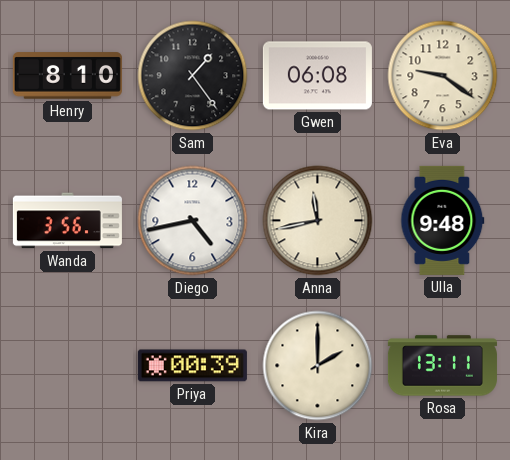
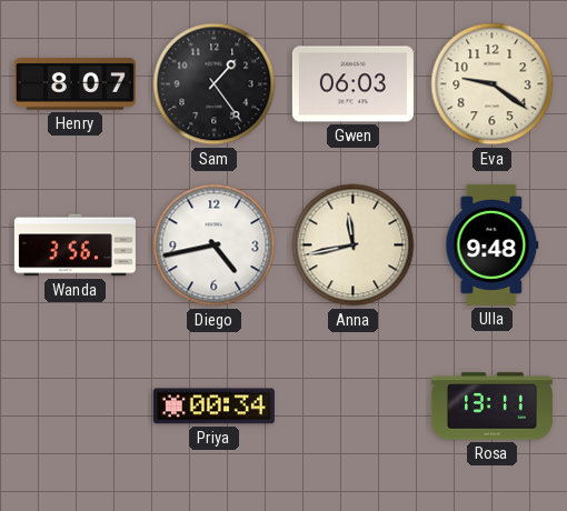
Henry: 8:10 -> 8:07 (74, 84)
Gwen: 06:08 -> 06:03 (352, 84)
Priya: 00:39 -> 00:34 (213, 407)
Kira: 2:00 -> none (318, 366)
